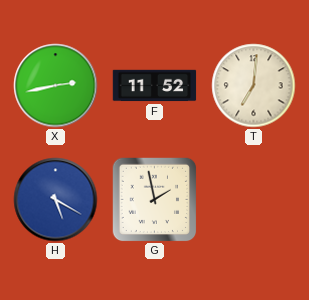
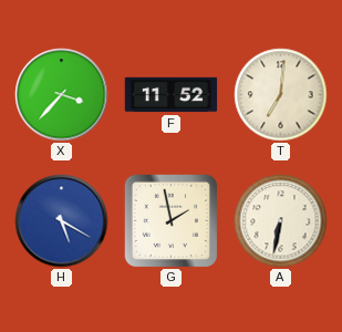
X: 2:43 -> 3:37 (62, 95)
A: none -> 6:32 (281, 221)
